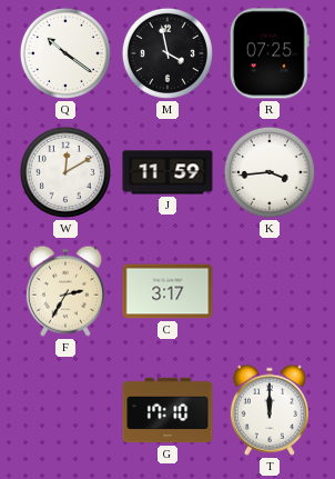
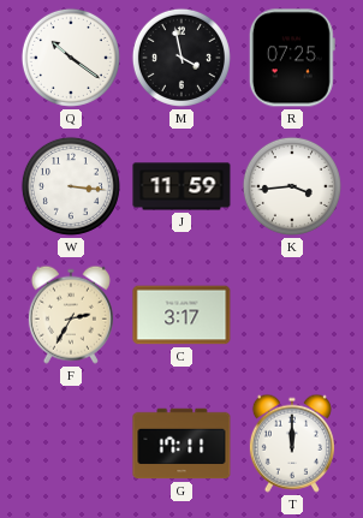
W: 12:10 -> 3:16 (71, 186)
G: 17:10 -> 17:11 (181, 443)
